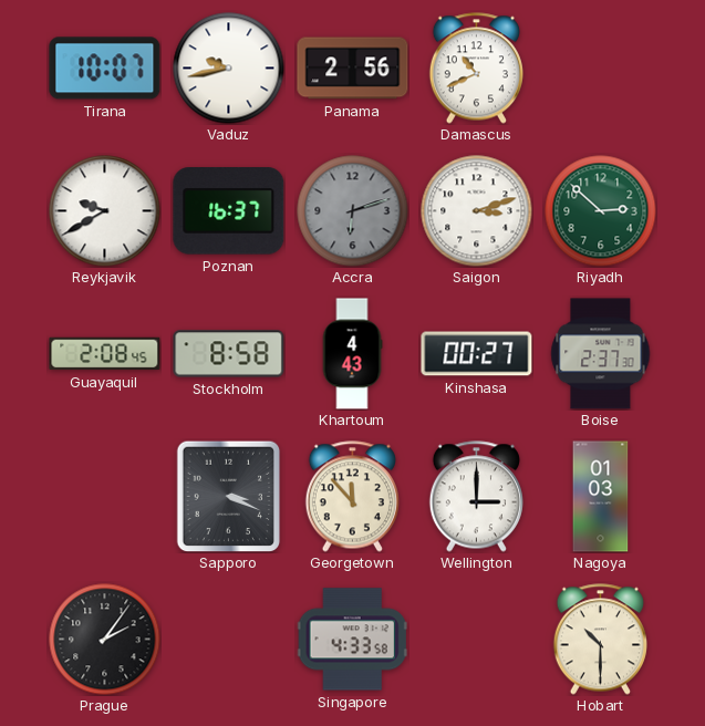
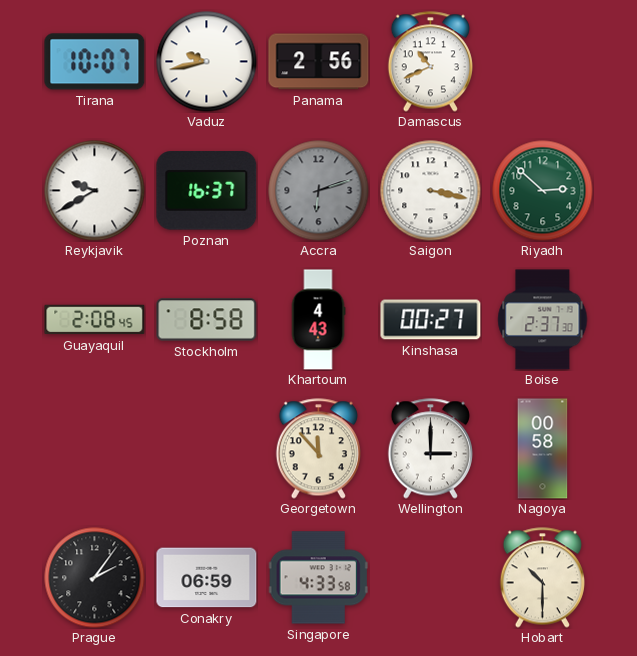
Saigon: 3:12 -> 3:17 (431, 191)
Sapporo: 3:19 -> none (229, 496)
Nagoya: 01:03 -> 00:58 (543, 449)
Conakry: none -> 06:59 (207, 578)
